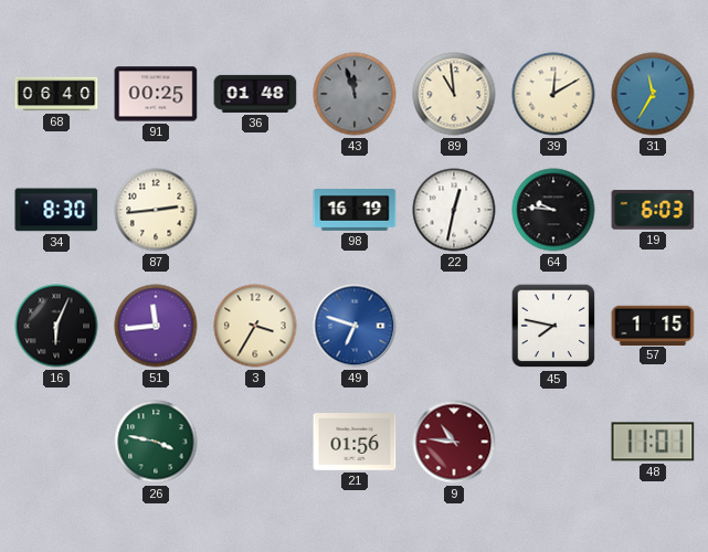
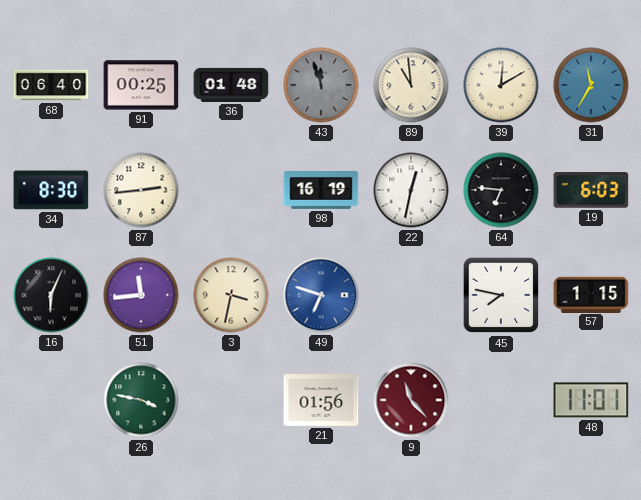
64: 9:46 -> 6:46 (501, 190)
3: 3:35 -> 3:32 (231, 295)
9: 10:46 -> 11:23 (411, 400)
